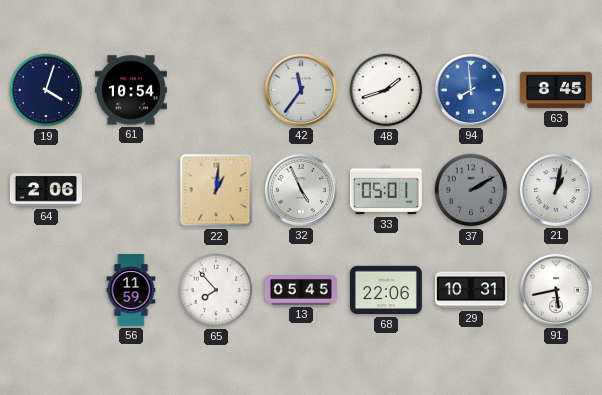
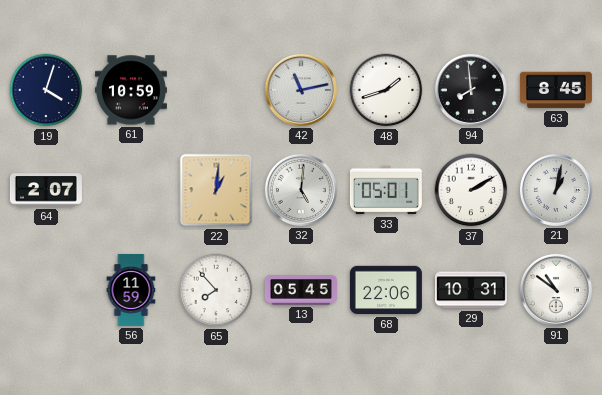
61: 10:54 -> 10:59 (131, 90)
42: 11:36 -> 11:13 (301, 90)
94 dial: blue -> black (471, 90)
64: 2:06 -> 2:07 (46, 190)
32: 4:56 -> 5:01 (301, 190)
37 dial: grey -> white (471, 190)
91: 5:43 -> 10:51 (556, 290)
